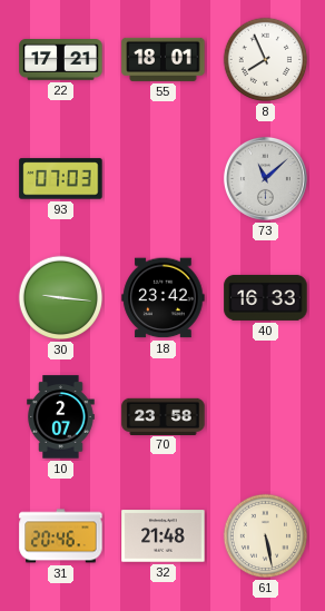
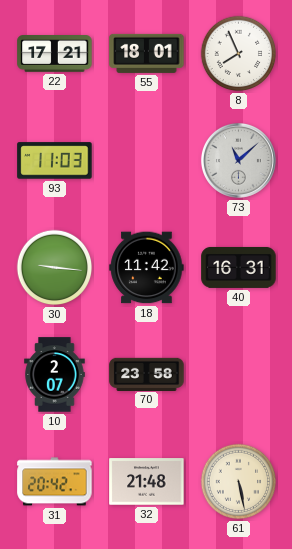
93: 07:03 -> 11:03 (55, 161)
18: 23:42 -> 11:42 (147, 268)
40: 16:33 -> 16:31 (239, 267)
31: 20:46 -> 20:42 (55, 482)
